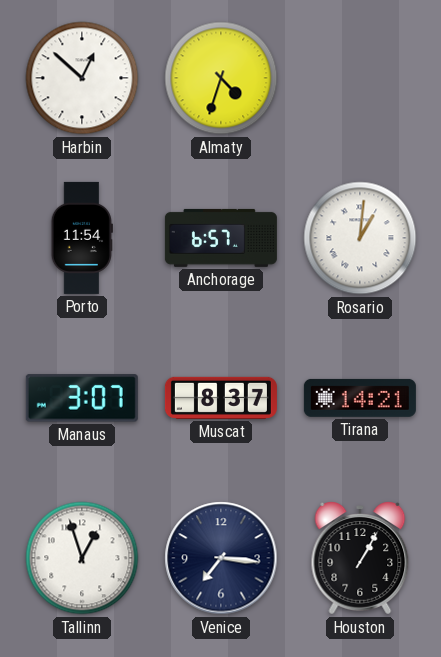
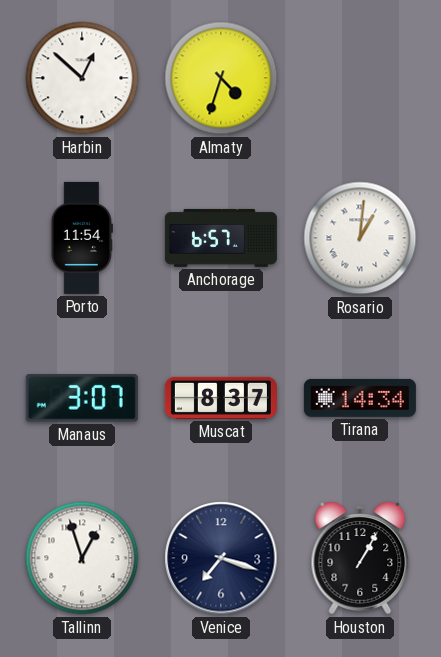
Tirana: 14:21 -> 14:34 (360, 398)
Venice: 7:16 -> 7:18 (221, 558)
